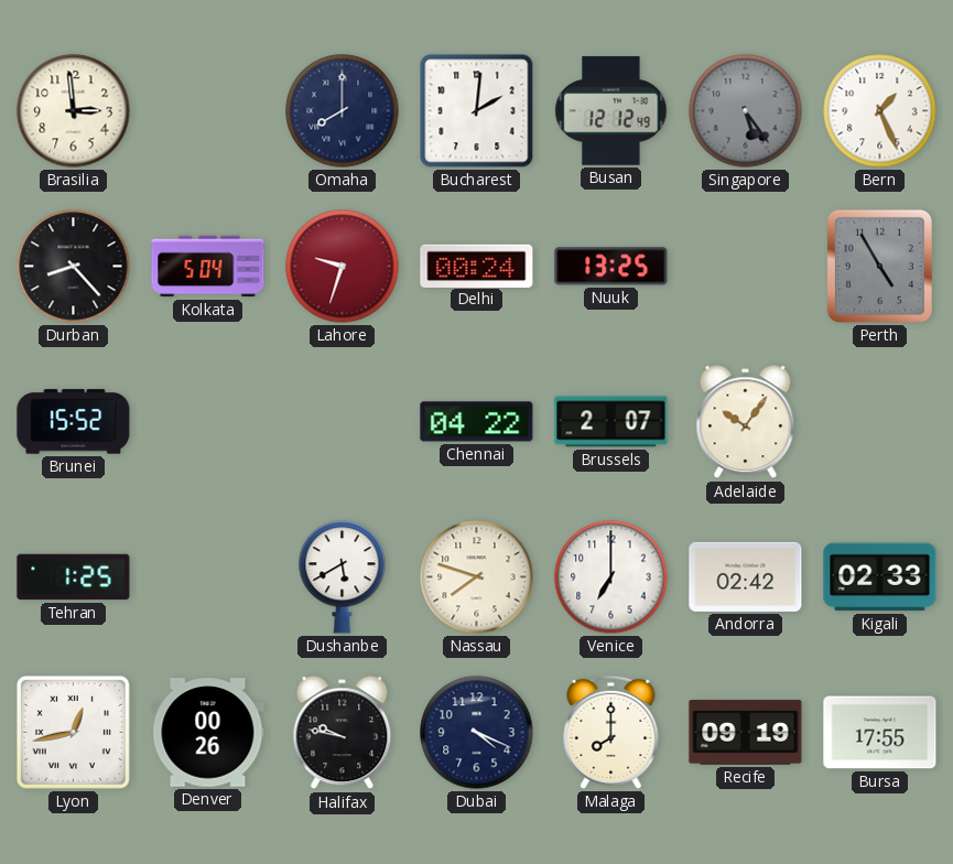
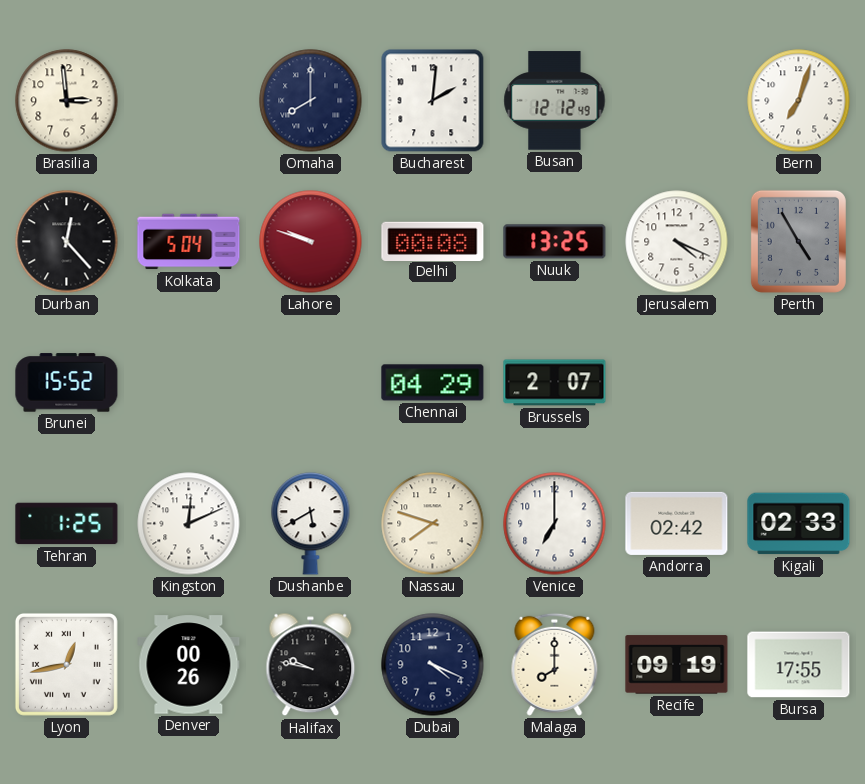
Singapore: 5:24 -> none (746, 111)
Bern: 1:26 -> 7:03 (799, 101)
Durban: 8:23 -> 12:23 (67, 242)
Lahore: 9:33 -> 9:48 (311, 242)
Delhi: 00:24 -> 00:08 (433, 241)
Jerusalem: none -> 4:19 (677, 242)
Chennai: 04:22 -> 04:29 (433, 383)
Adelaide: 10:06 -> none (746, 422)
Kingston: none -> 12:11 (189, 524)
